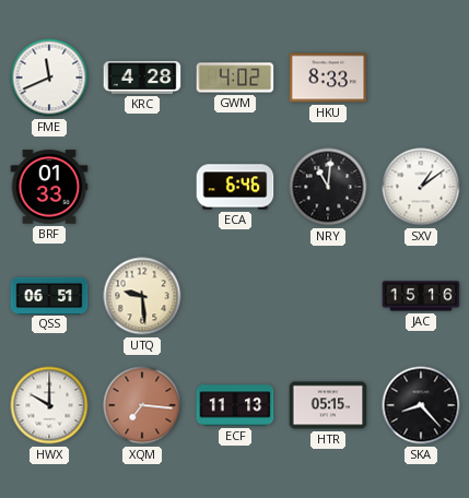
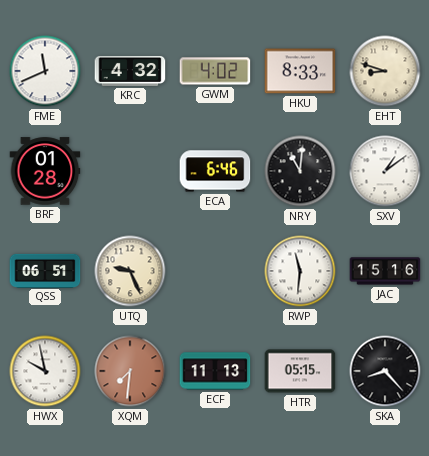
KRC: 4:28 -> 4:32 (130, 71)
EHT: none -> 8:48 (385, 71)
BRF: 01:33 -> 01:28 (45, 171)
UTQ: 9:29 -> 9:26 (130, 271)
RWP: none -> 11:31 (300, 271)
HWX: 10:00 -> 9:58 (45, 371)
XQM: 7:16 -> 7:31 (130, 371)
